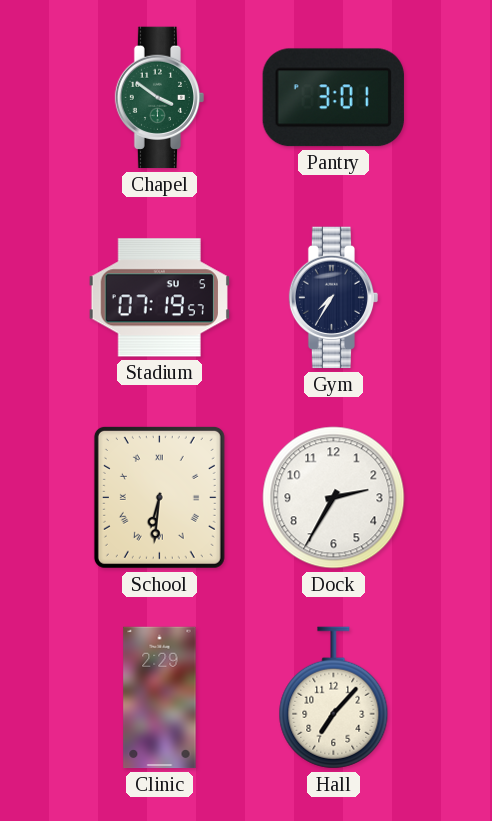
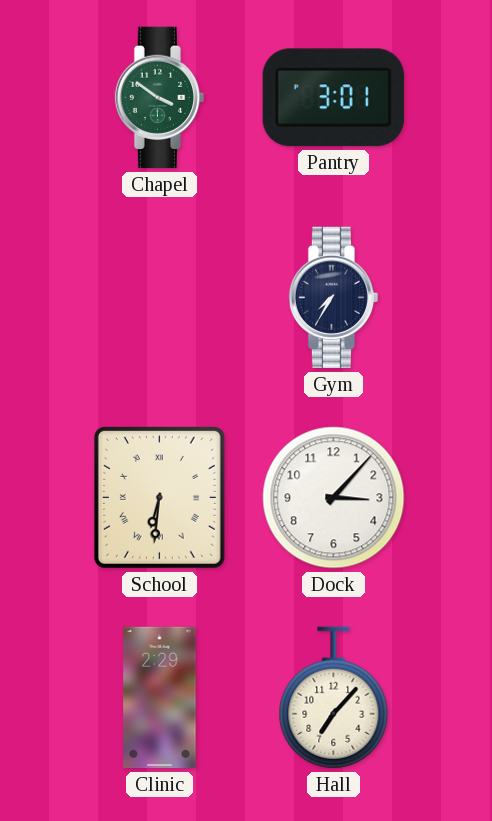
Stadium: 07:19 -> none (159, 298)
Dock: 2:35 -> 3:07 (334, 498)
